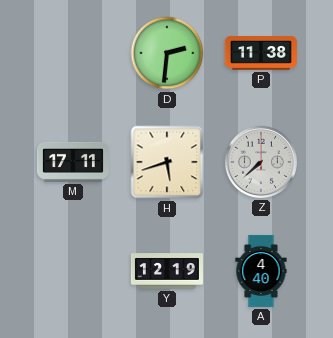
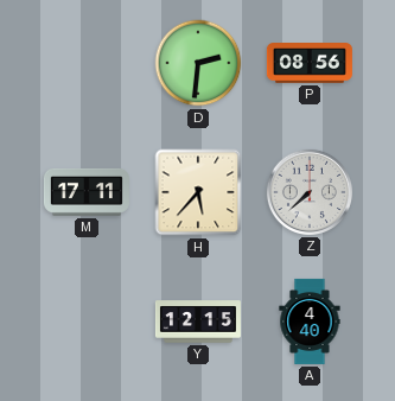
P: 11:38 -> 08:56 (310, 64)
H: 5:42 -> 5:37 (198, 192)
Y: 12:19 -> 12:15 (198, 322)
